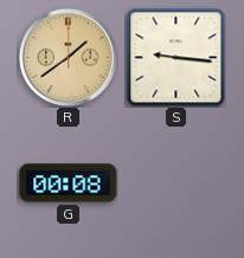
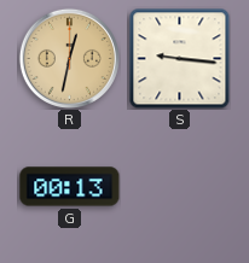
R: 1:39 -> 12:32 (69, 58)
G: 00:08 -> 00:13 (70, 187)
